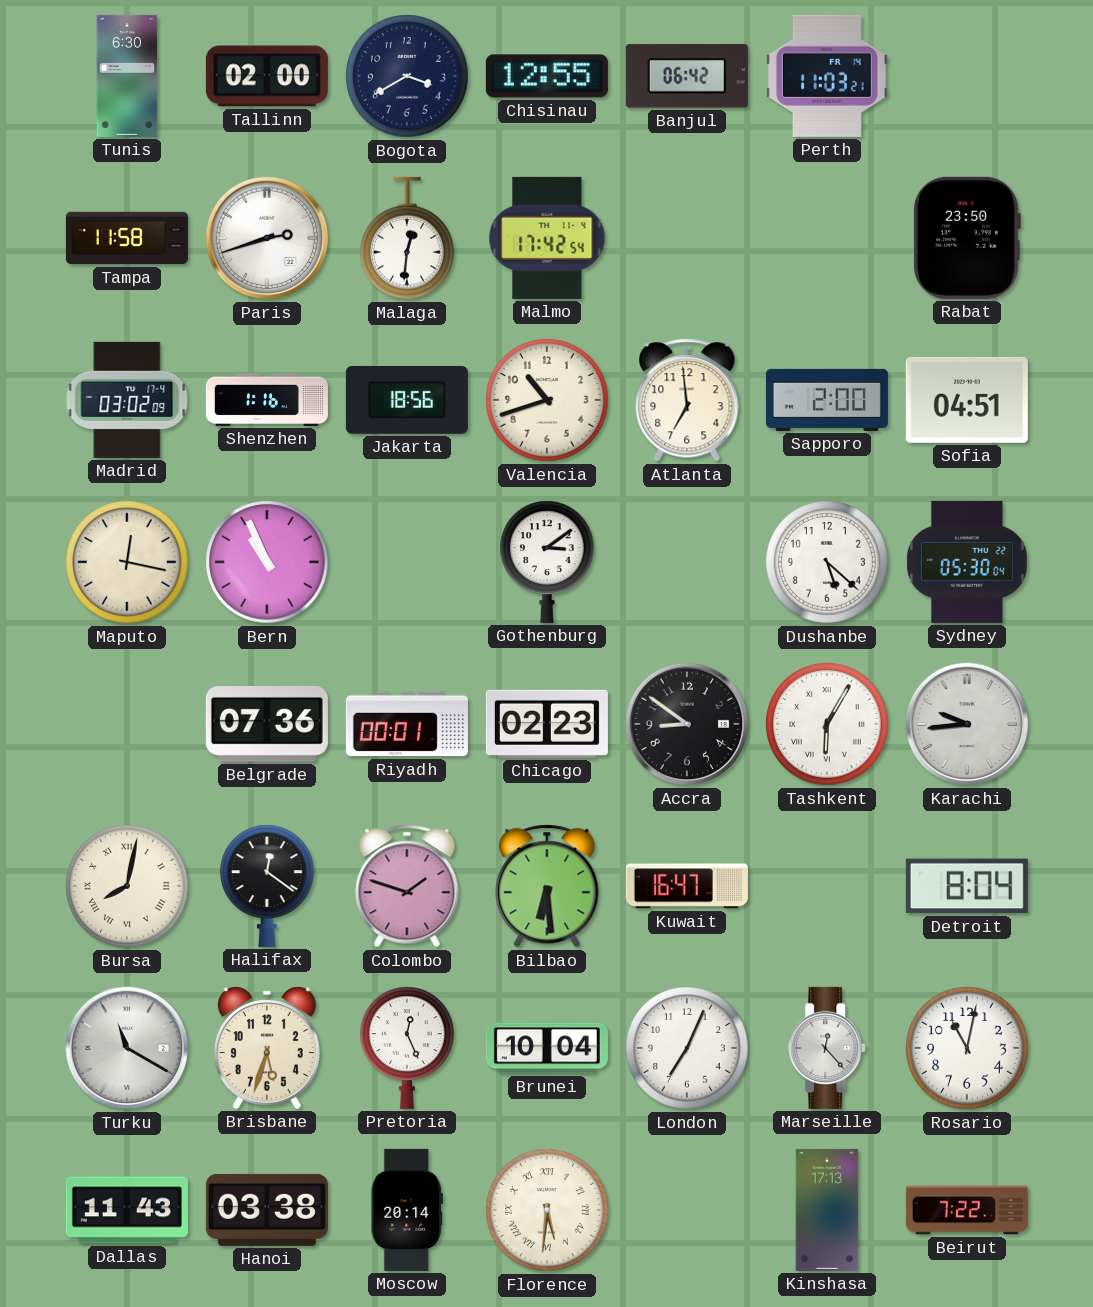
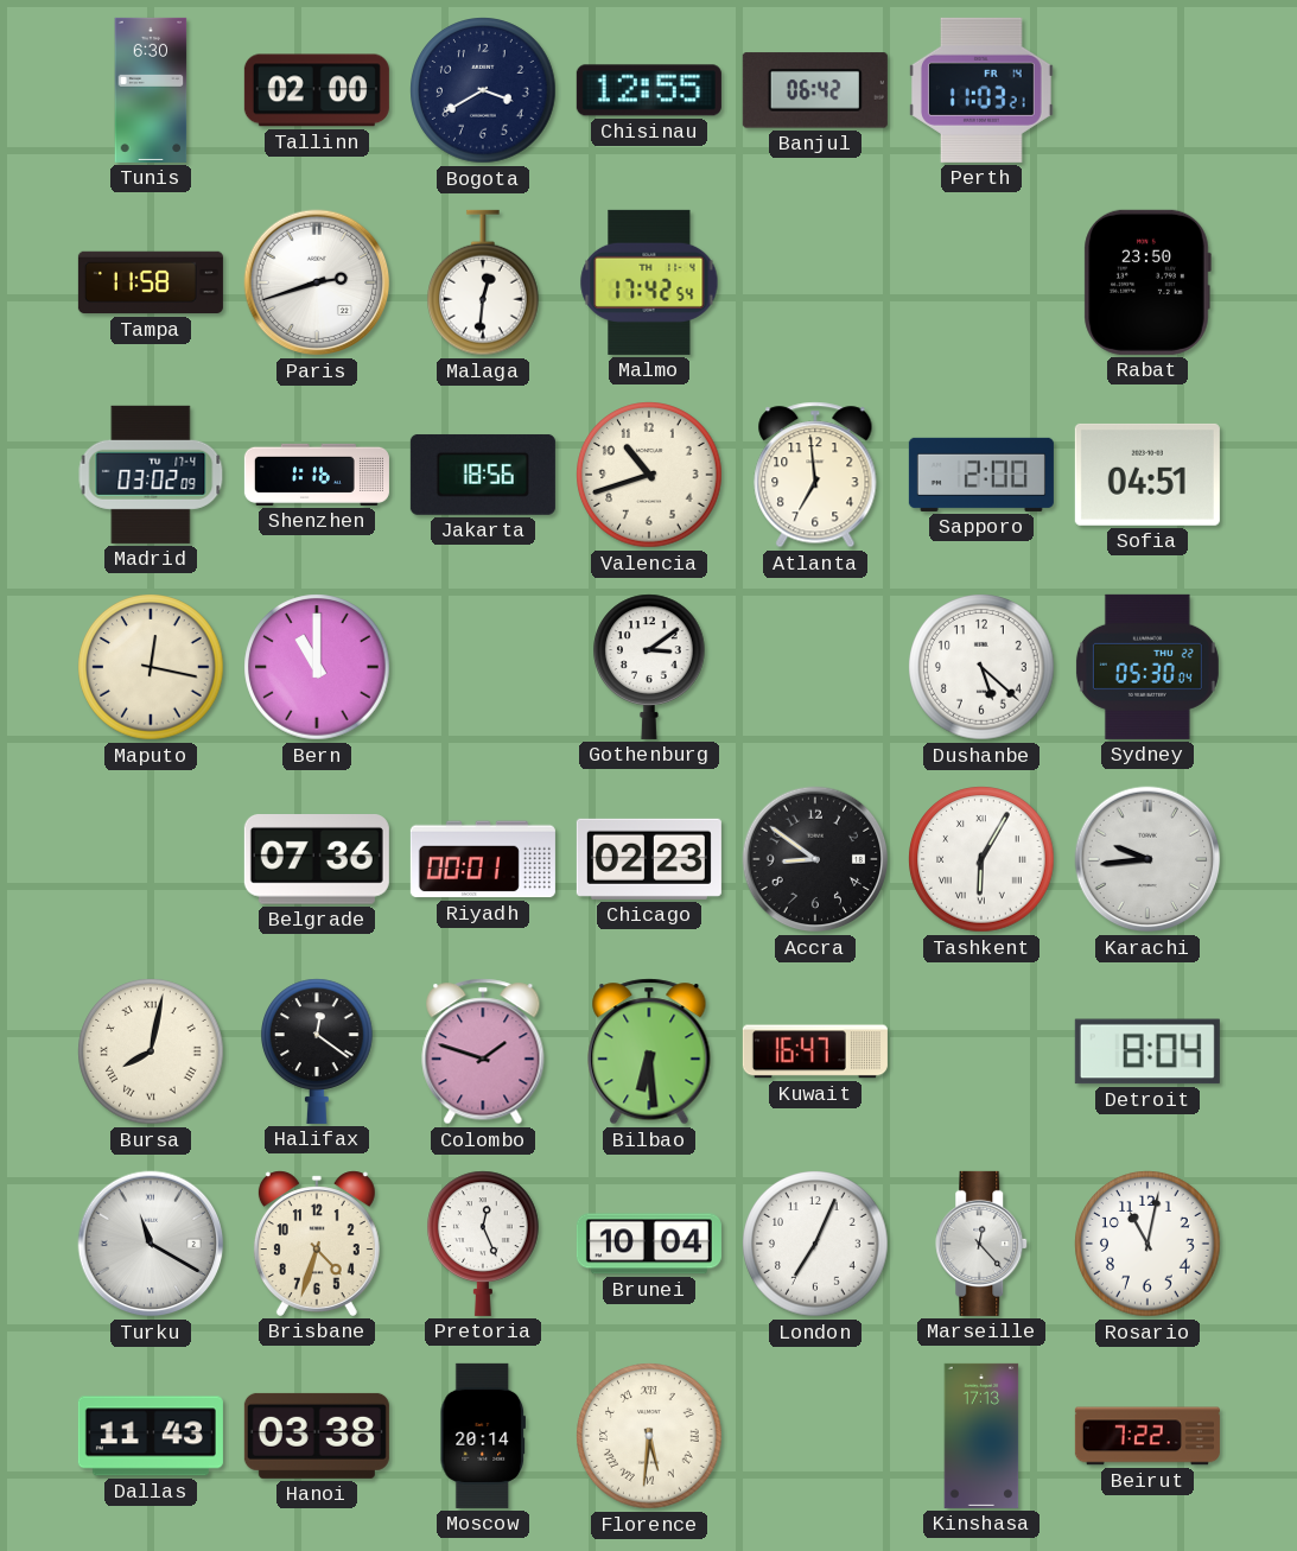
Bern: 10:56 -> 11:00 (317, 667)
Brisbane: 5:33 -> 4:33 (317, 1244)
